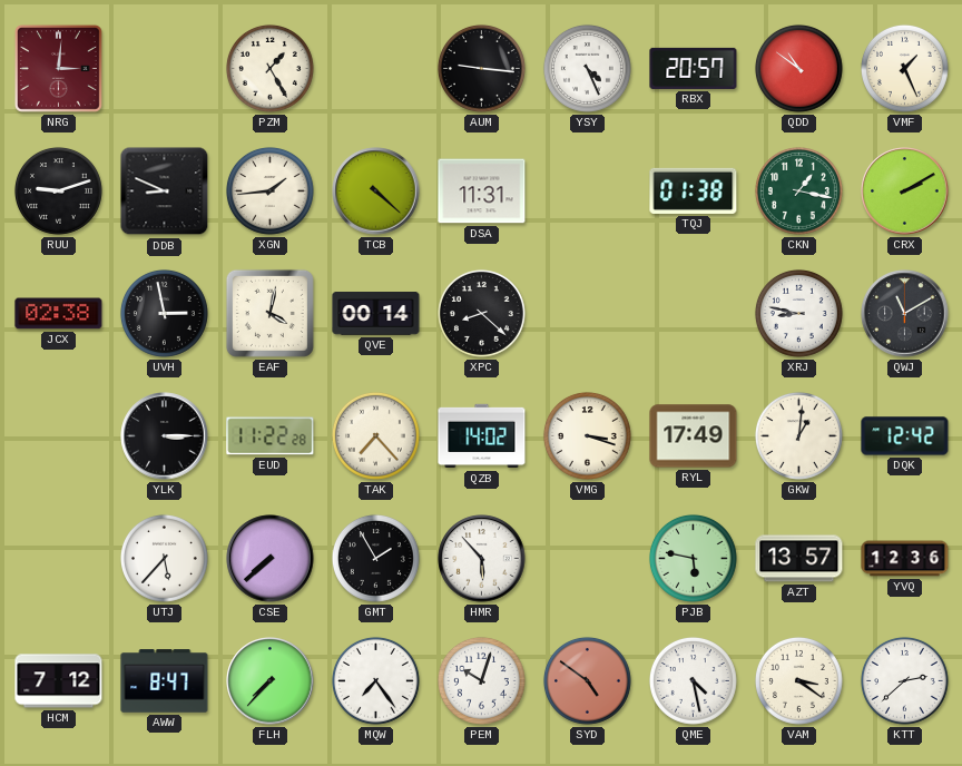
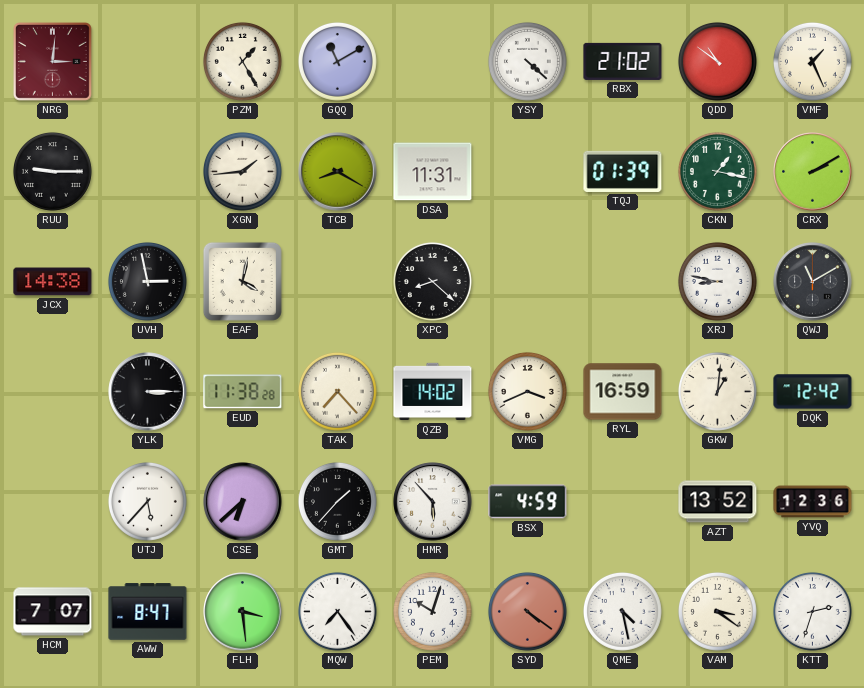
GQQ: none -> 11:10 (337, 61)
AUM: 9:16 -> none (481, 68)
YSY: 4:26 -> 4:22 (527, 61)
RBX: 20:57 -> 21:02 (623, 61)
RUU: 9:12 -> 9:15 (52, 171)
DDB: 8:49 -> none (165, 191)
TCB: 4:22 -> 8:20 (338, 172)
TQJ: 01:38 -> 01:39 (623, 171)
JCX: 02:38 -> 14:38 (53, 282)
QVE: 00:14 -> none (376, 314)
EUD: 11:22 -> 11:38 (243, 392)
VMG: 3:18 -> 3:41 (527, 391)
RYL: 17:49 -> 16:59 (623, 392)
CSE: 7:38 -> 6:38 (243, 502)
GMT: 1:55 -> 1:37 (337, 501)
BSX: none -> 4:59 (528, 502)
PJB: 5:47 -> none (693, 558)
AZT: 13:57 -> 13:52 (718, 502)
HCM: 7:12 -> 7:07 (53, 612)
FLH: 7:37 -> 3:29 (243, 612)
SYD: 4:51 -> 4:21 (527, 611)
KTT: 2:38 -> 2:33 (812, 611)
